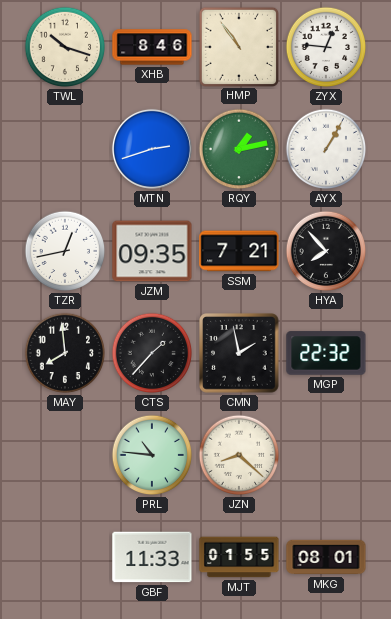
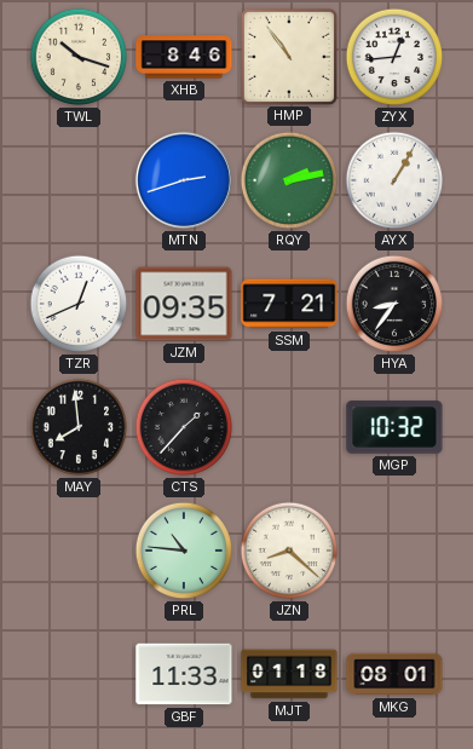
ZYX: 12:46 -> 12:44 (394, 57)
RQY: 1:13 -> 2:13 (289, 180)
TZR: 12:43 -> 12:41 (79, 304)
HYA: 7:53 -> 8:36 (394, 304)
CMN: 1:58 -> none (240, 354)
MGP: 22:32 -> 10:32 (394, 427)
MJT: 01:55 -> 01:18 (289, 674)
